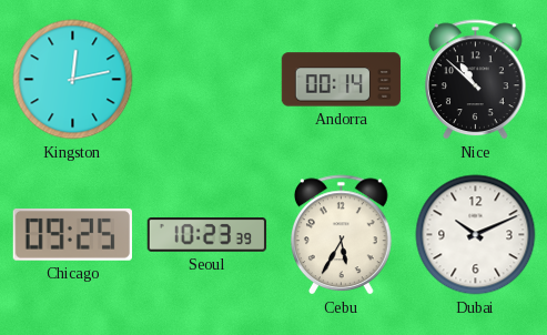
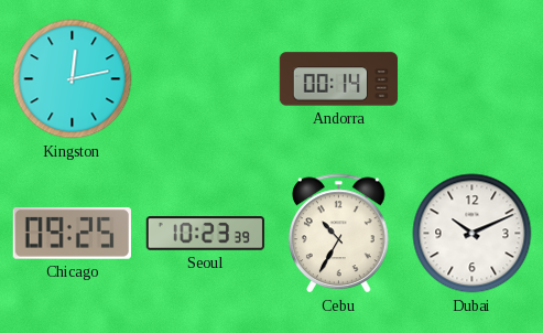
Nice: 10:52 -> none (476, 80)
Cebu: 5:35 -> 10:35 (339, 234)
